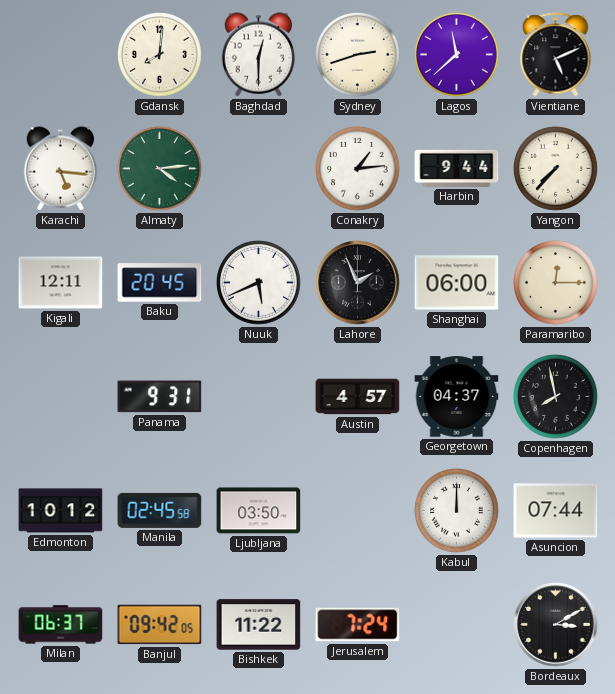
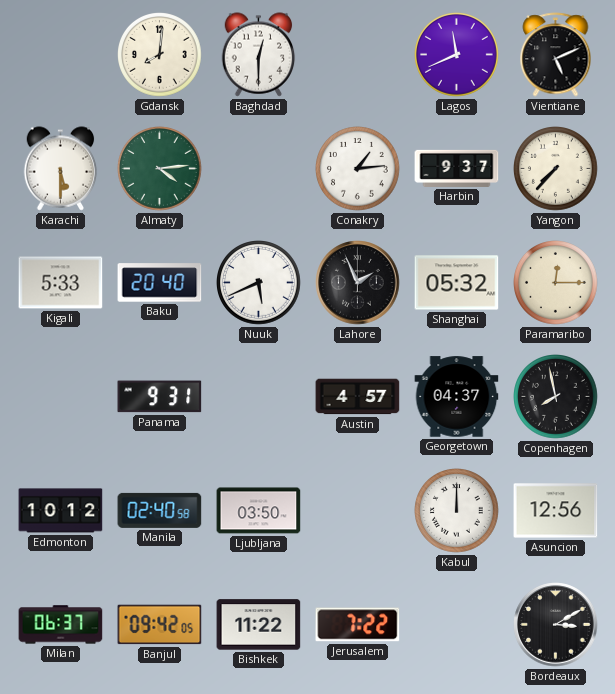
Sydney: 2:42 -> none (358, 55)
Lagos: 11:38 -> 11:41 (457, 55)
Karachi: 5:16 -> 5:30 (61, 169)
Harbin: 9:44 -> 9:37 (457, 168)
Kigali: 12:11 -> 5:33 (61, 283)
Baku: 20:45 -> 20:40 (160, 283)
Shanghai: 06:00 -> 05:32 (457, 283)
Manila: 02:45 -> 02:40 (160, 510)
Asuncion: 07:44 -> 12:56 (556, 511)
Jerusalem: 7:24 -> 7:22 (358, 625)
